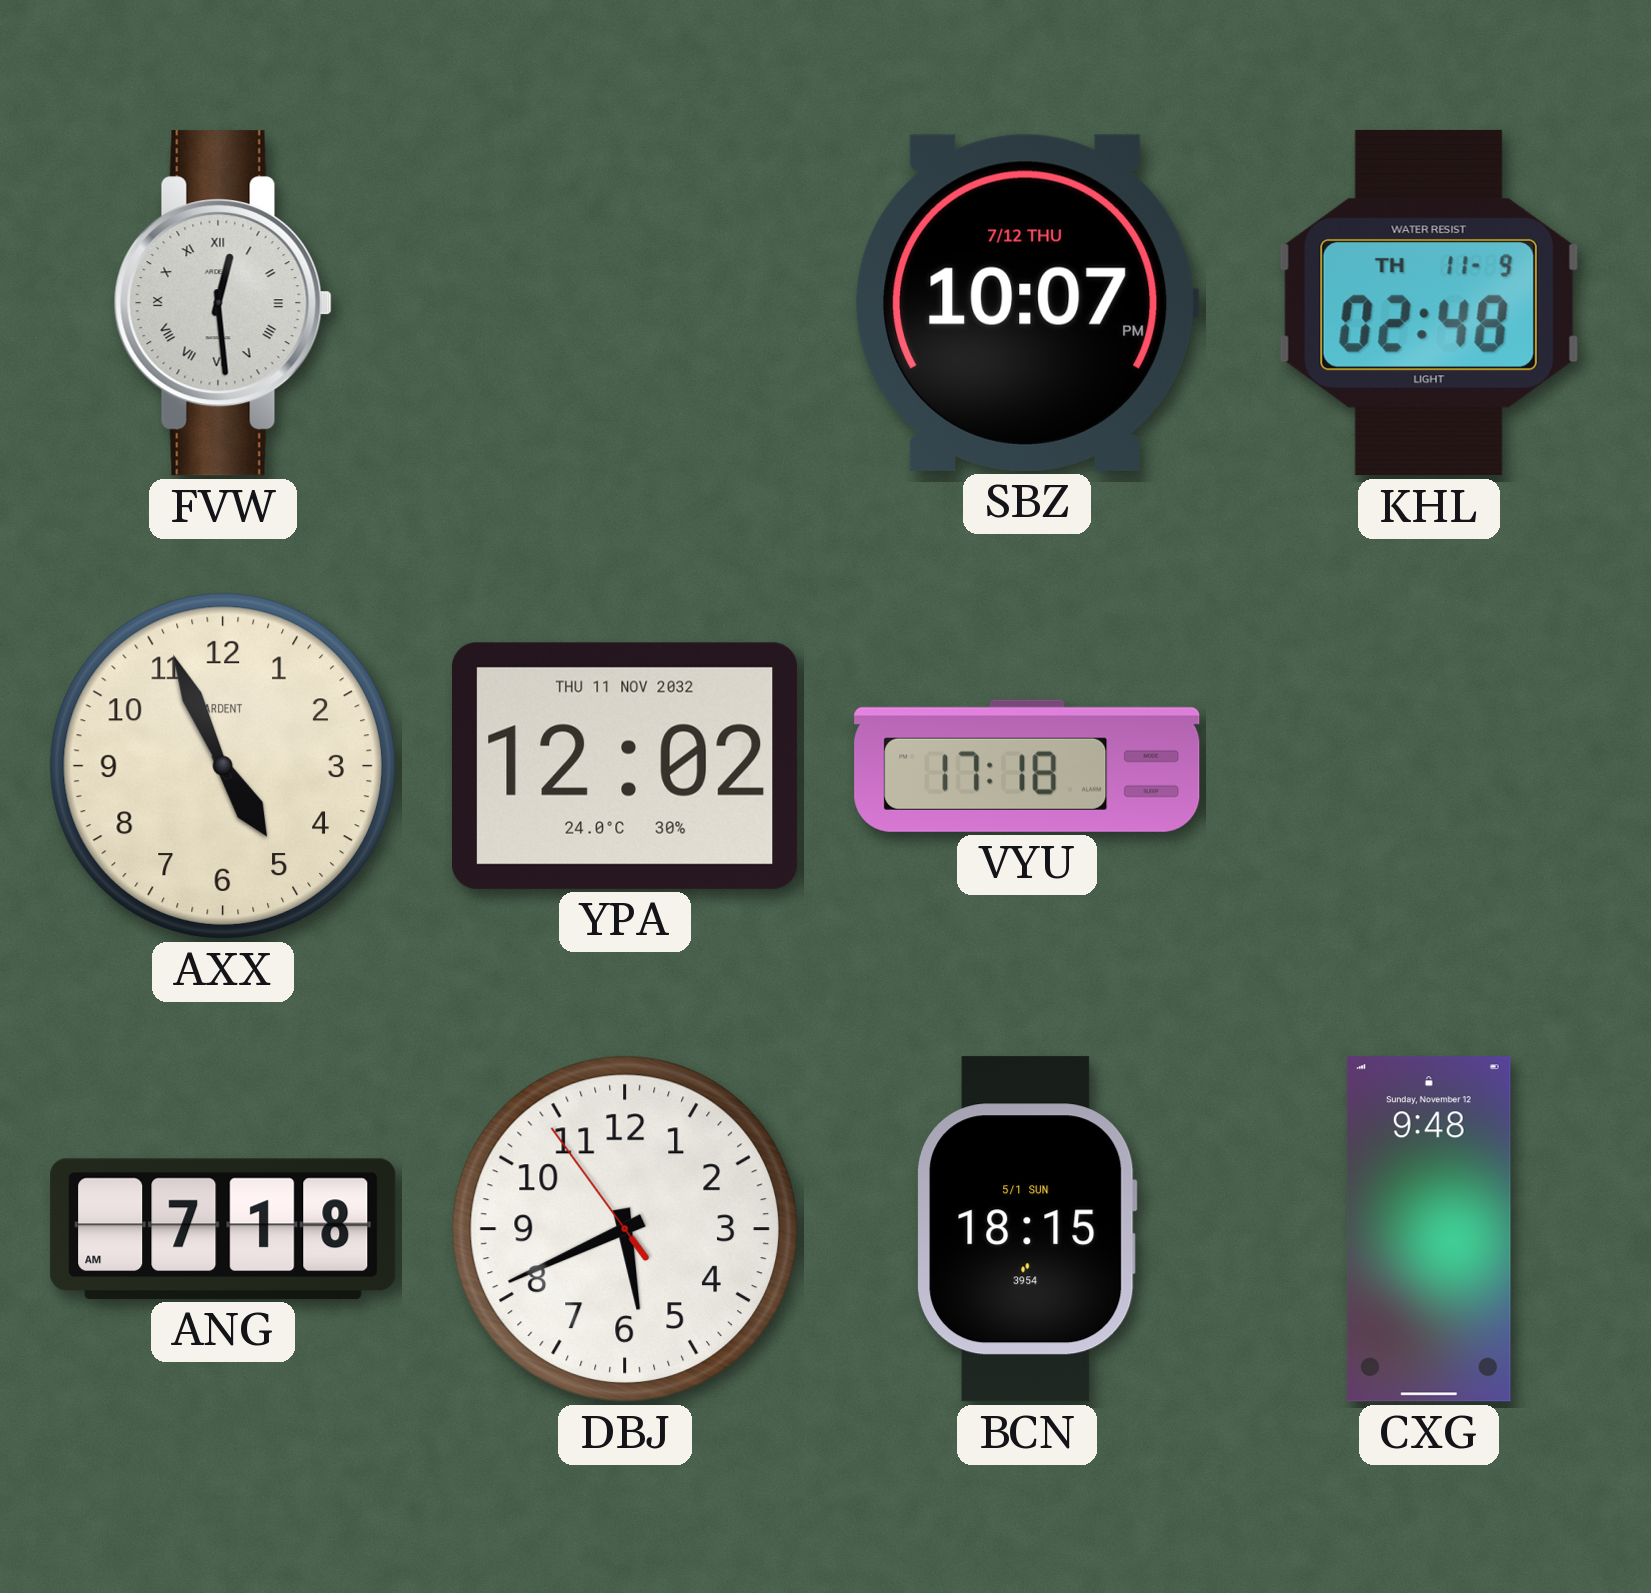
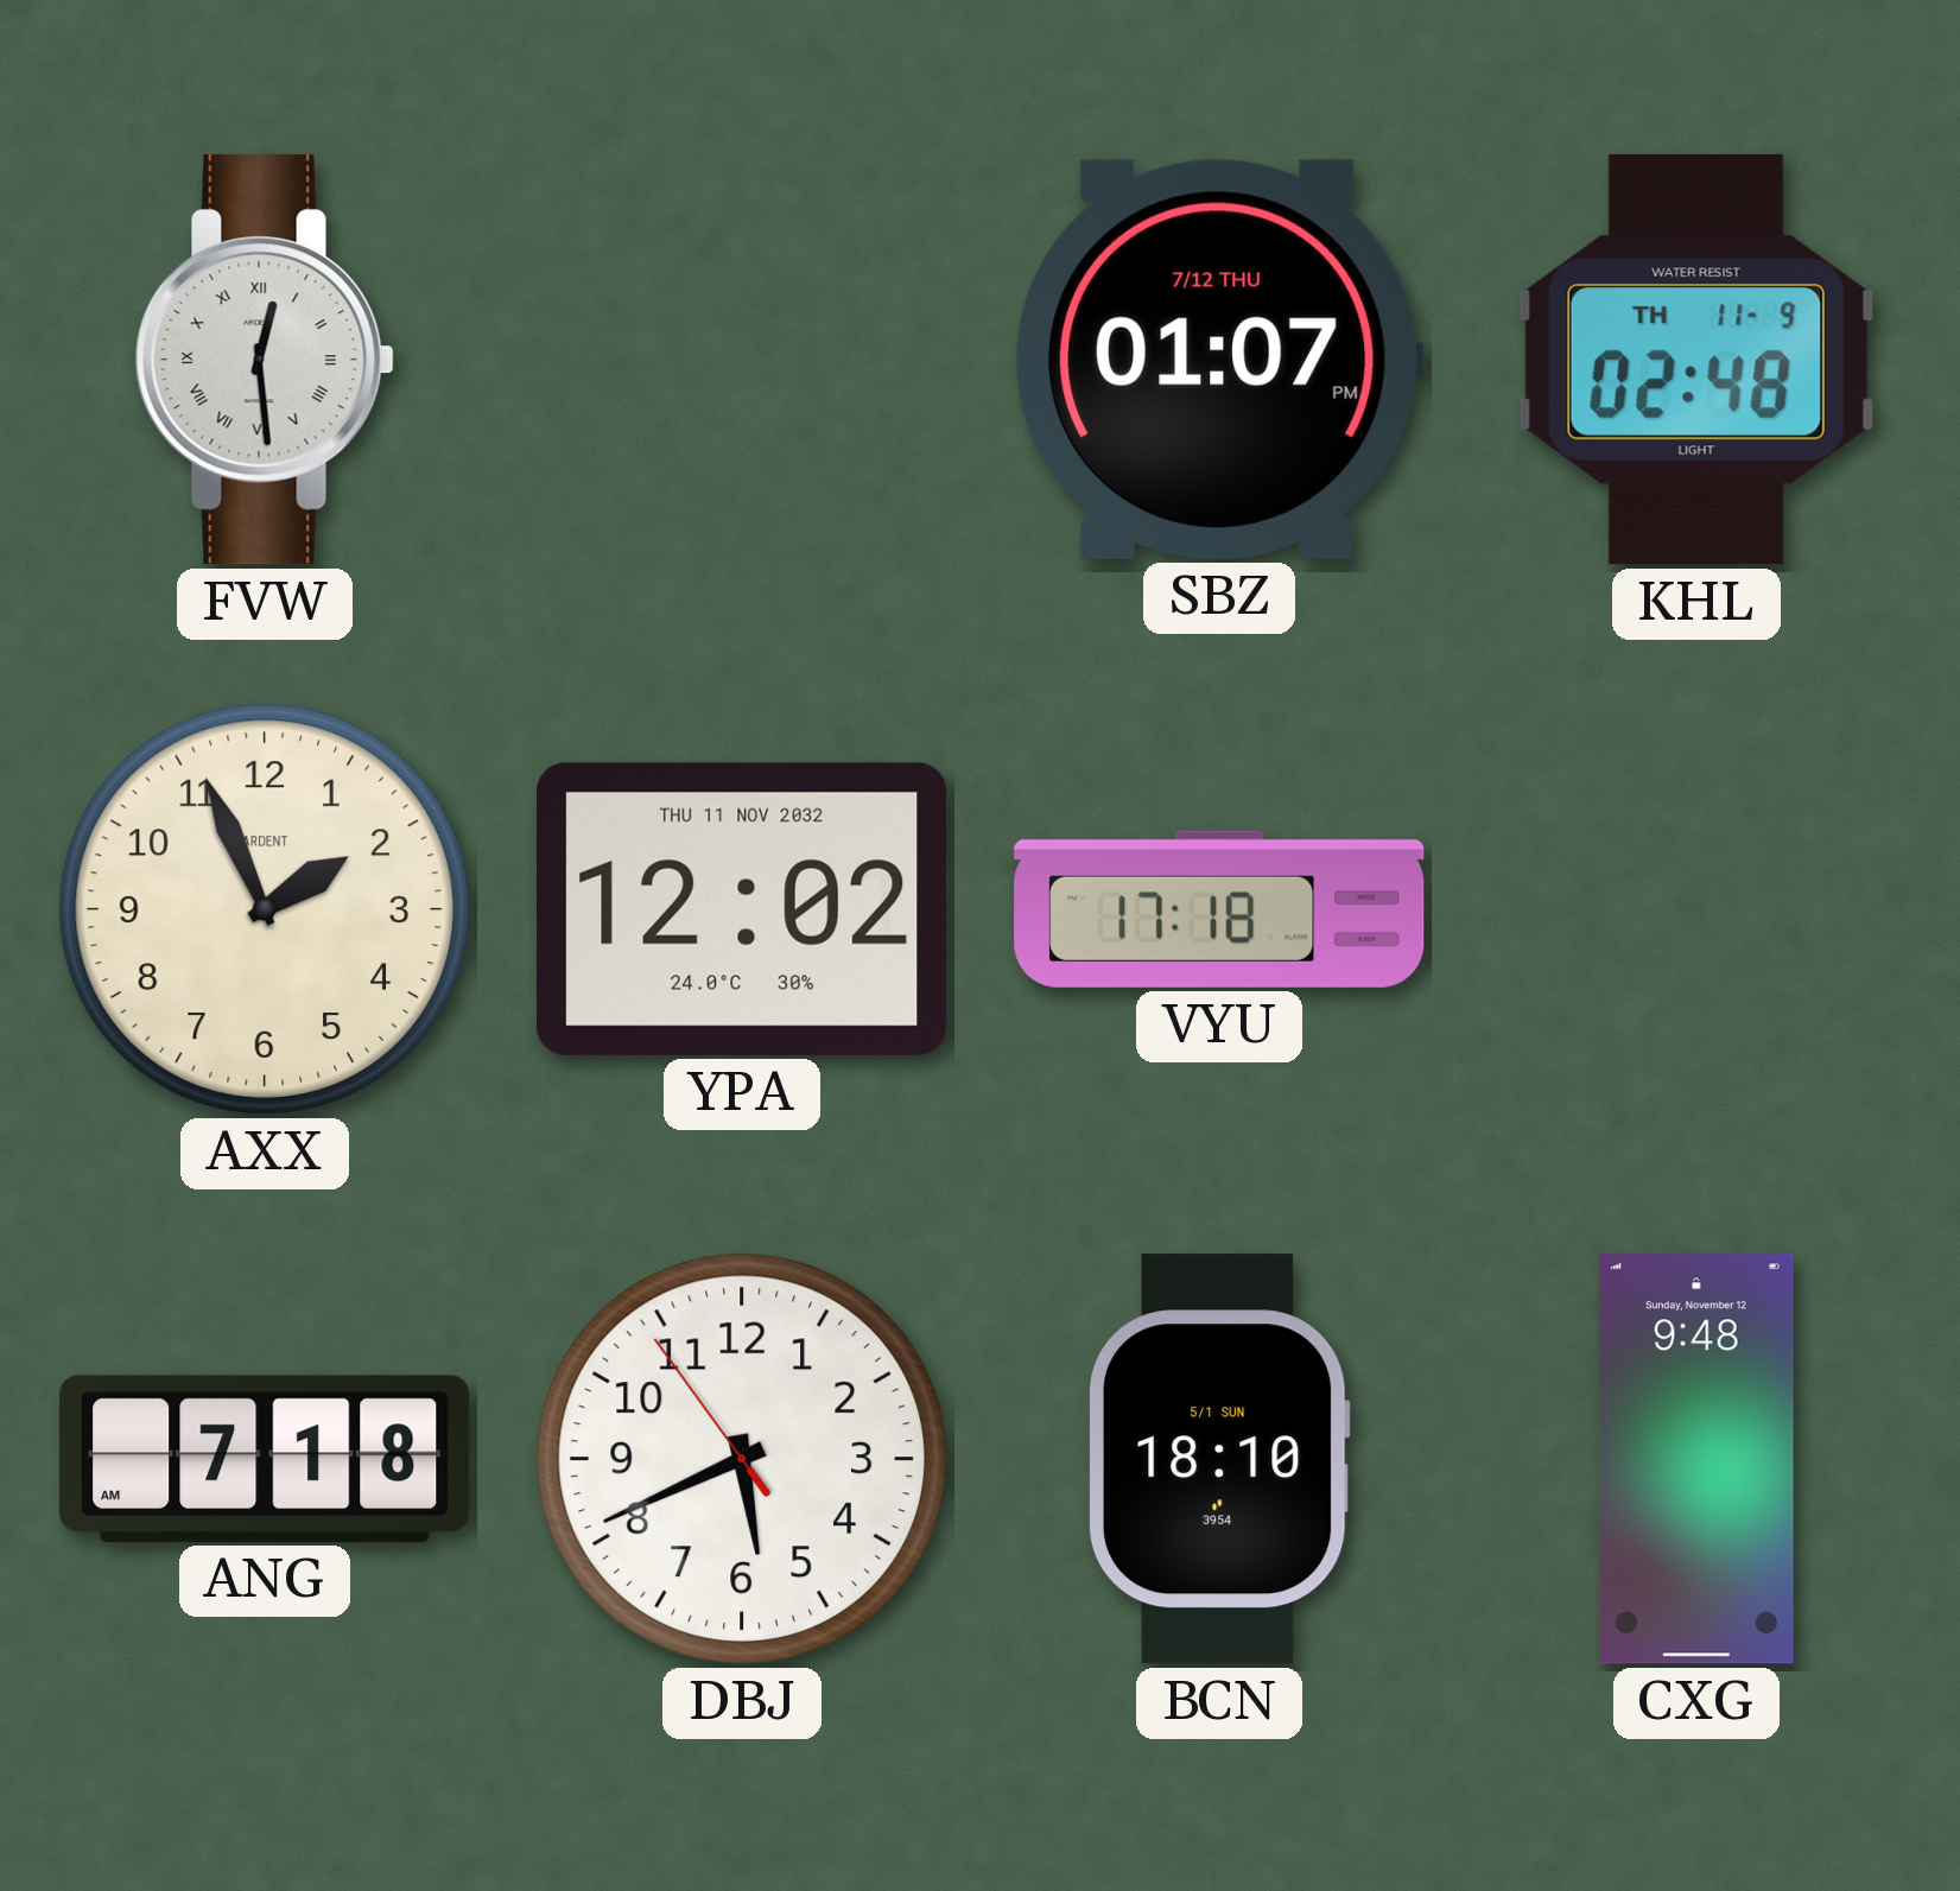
SBZ: 10:07 -> 01:07 (1219, 360)
AXX: 4:56 -> 1:56 (265, 909)
BCN: 18:15 -> 18:10 (1219, 1459)
